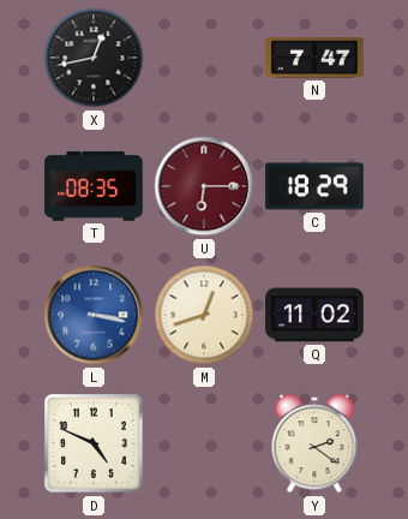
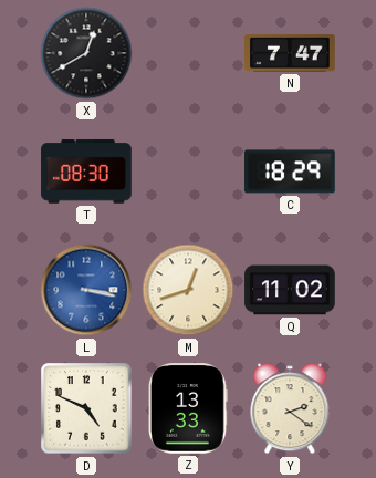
X: 12:43 -> 12:40 (86, 53)
T: 08:35 -> 08:30 (86, 172)
U: 6:15 -> none (204, 186)
Z: none -> 13:33 (189, 408)
